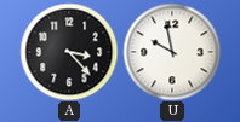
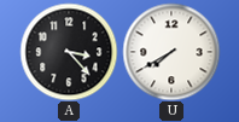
U: 9:58 -> 7:40 (171, 52)
